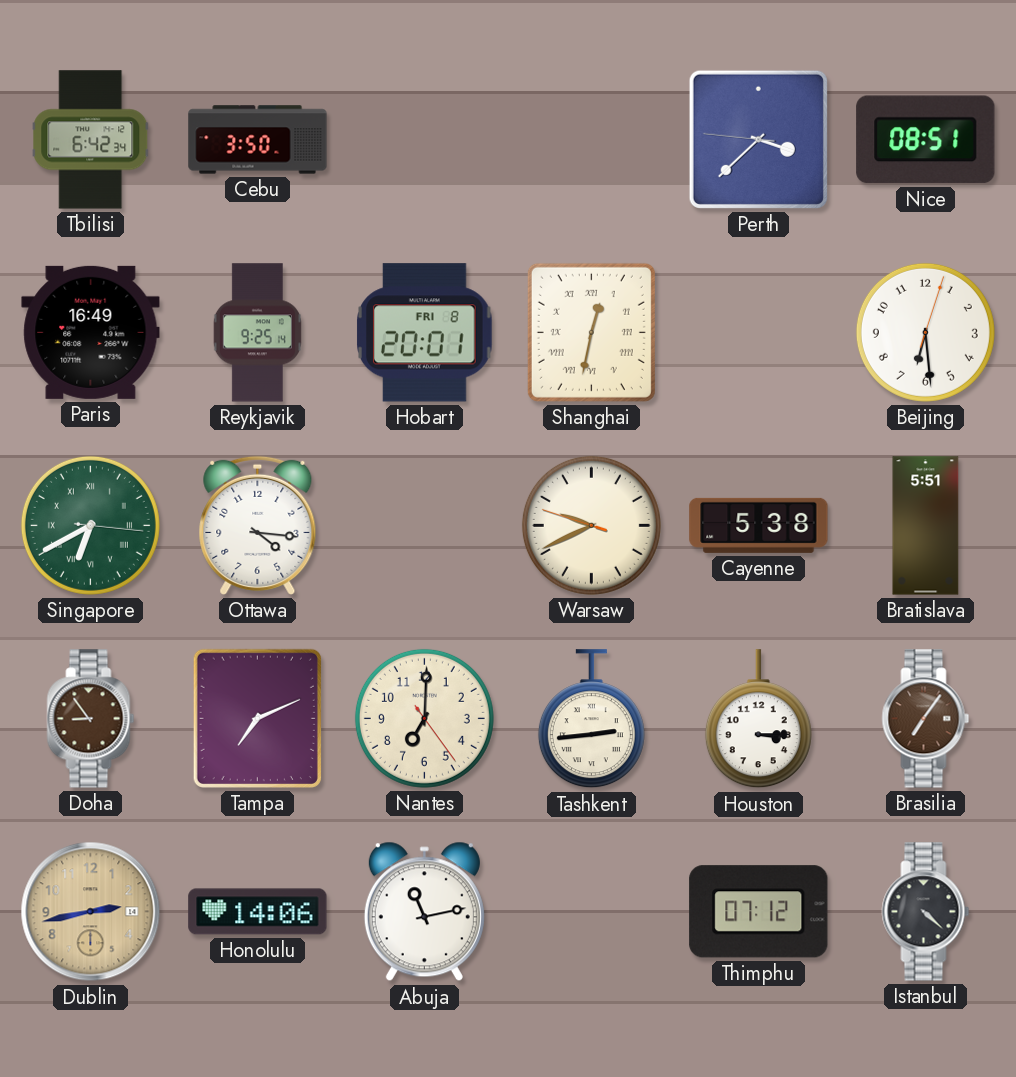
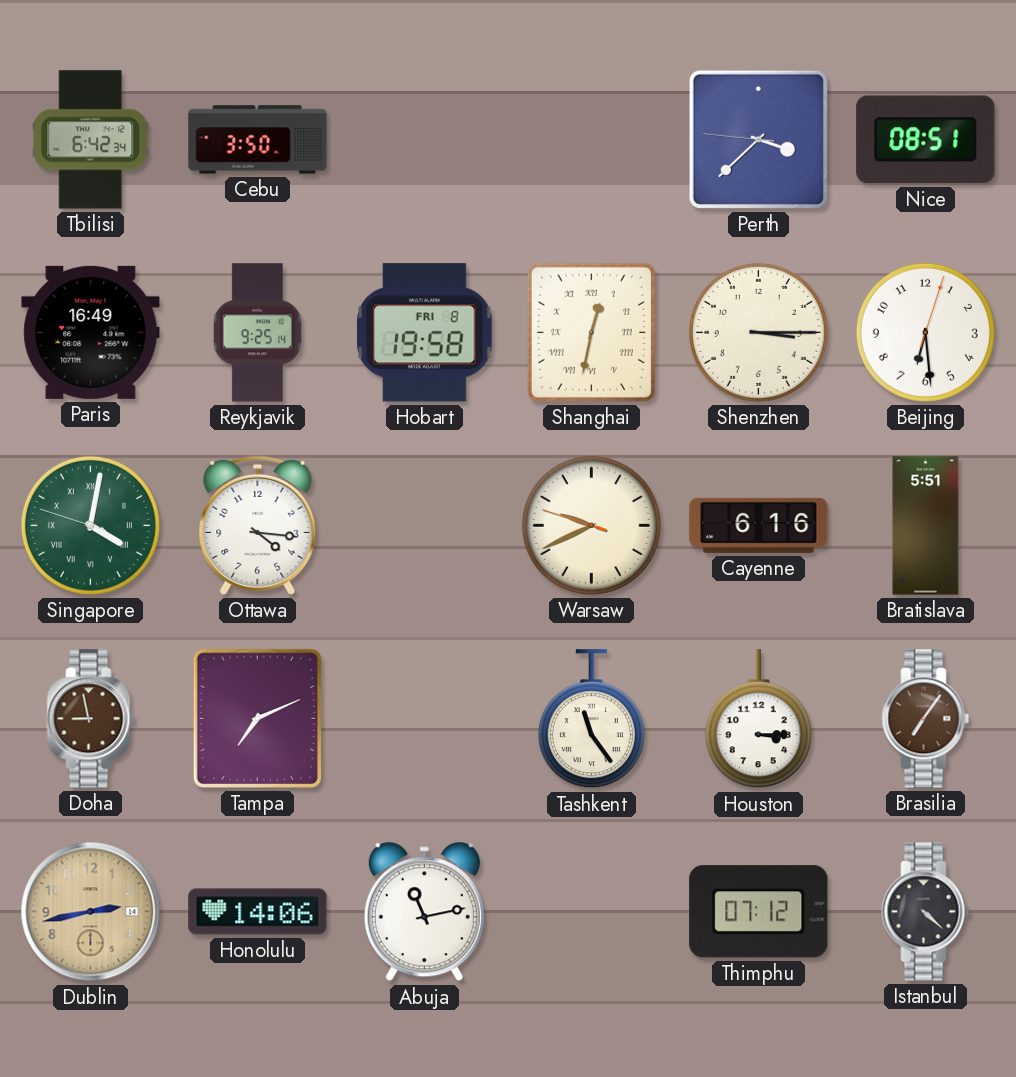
Hobart: 20:01 -> 19:58 (425, 333)
Shenzhen: none -> 3:15 (758, 332)
Singapore: 6:40 -> 4:01 (90, 525)
Cayenne: 5:38 -> 6:16 (759, 525)
Doha: 8:54 -> 8:58 (91, 719)
Nantes: 7:00 -> none (424, 718)
Tashkent: 2:44 -> 11:24 (591, 719)
